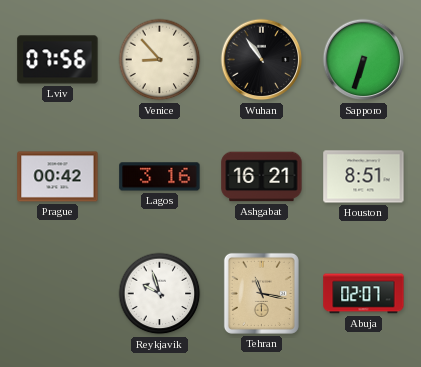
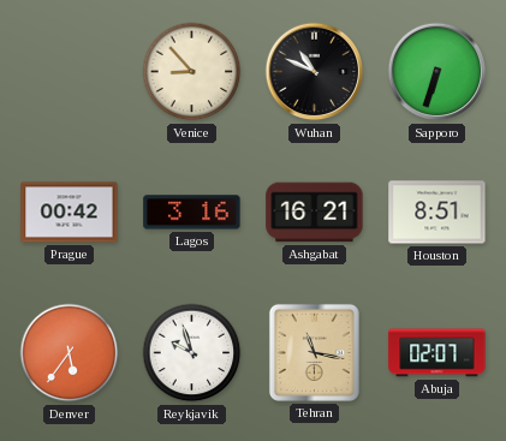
Lviv: 07:56 -> none (58, 60)
Wuhan: 10:54 -> 10:49 (315, 72)
Denver: none -> 5:36 (70, 353)
